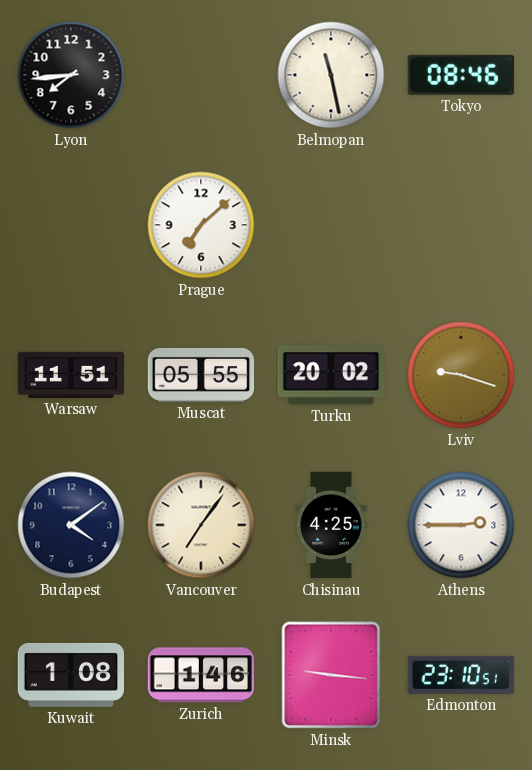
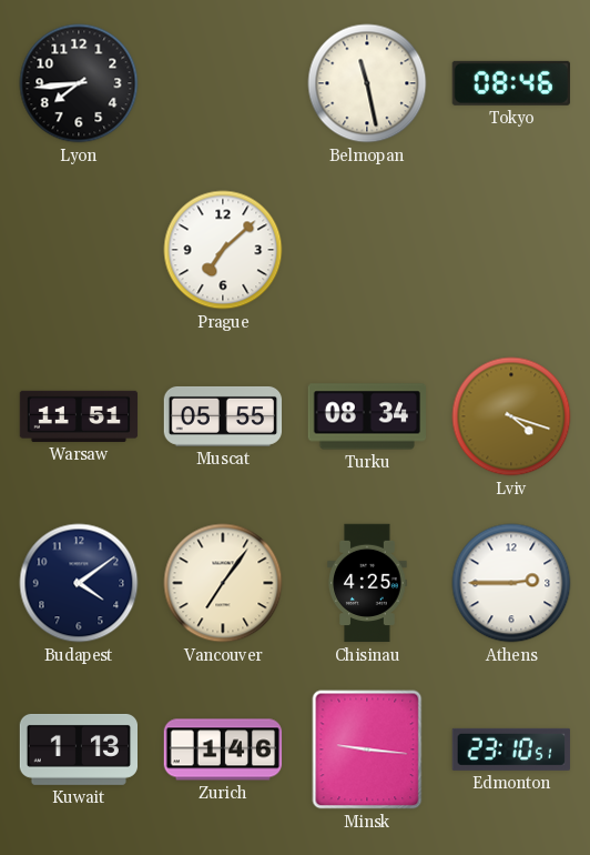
Turku: 20:02 -> 08:34 (366, 416)
Lviv: 9:18 -> 4:18 (511, 416)
Kuwait: 1:08 -> 1:13 (78, 750)
